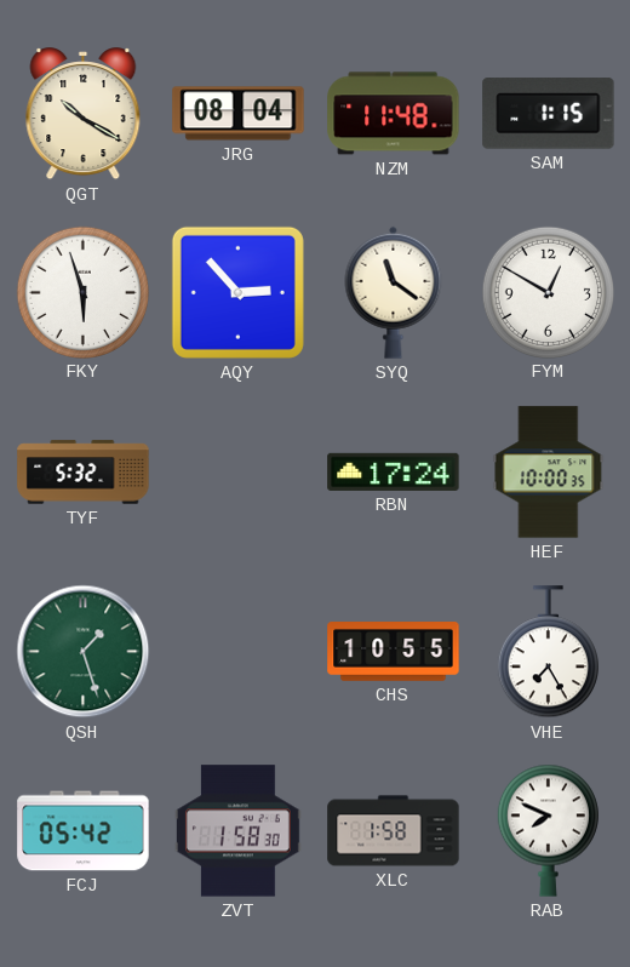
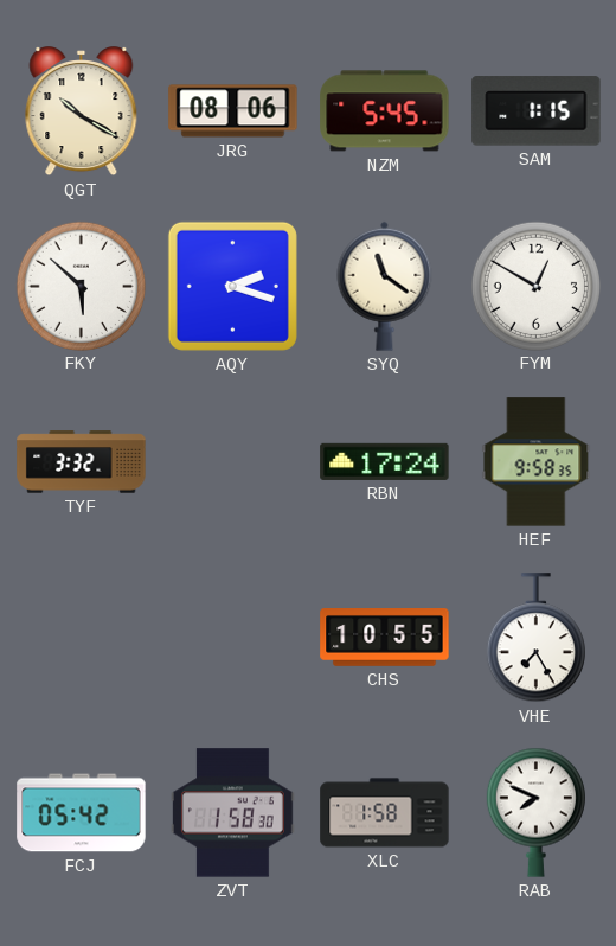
JRG: 08:04 -> 08:06 (233, 111)
NZM: 11:48 -> 5:45 (385, 111)
FKY: 5:57 -> 5:52 (81, 286)
AQY: 2:53 -> 2:18 (232, 286)
TYF: 5:32 -> 3:32 (82, 462)
HEF: 10:00 -> 9:58 (537, 462)
QSH: 1:27 -> none (84, 652)
